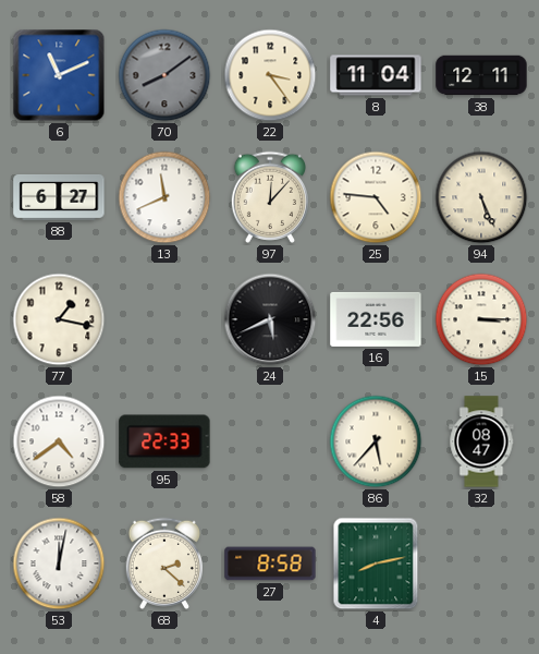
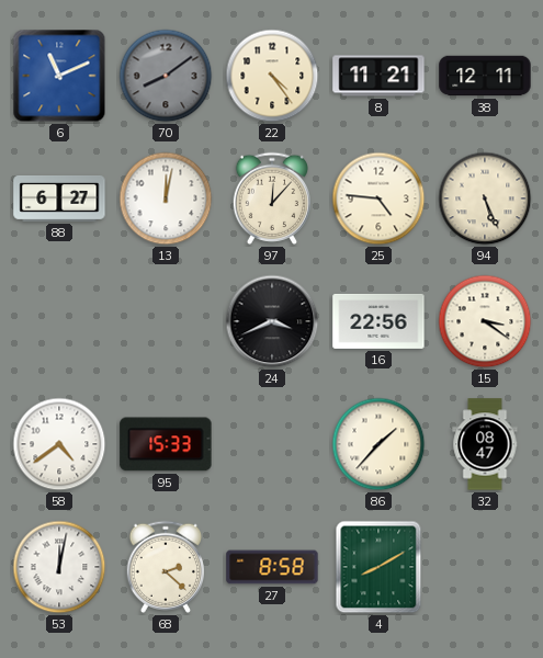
22: 3:24 -> 4:24 (272, 76)
8: 11:04 -> 11:21 (378, 76)
13: 11:41 -> 12:02 (166, 198)
77: 1:17 -> none (59, 319)
24: 5:41 -> 3:41 (272, 321)
15: 3:15 -> 3:21 (485, 321)
95: 22:33 -> 15:33 (166, 444)
86: 5:37 -> 1:37 (378, 444)
4: 8:13 -> 8:10 (378, 567)
